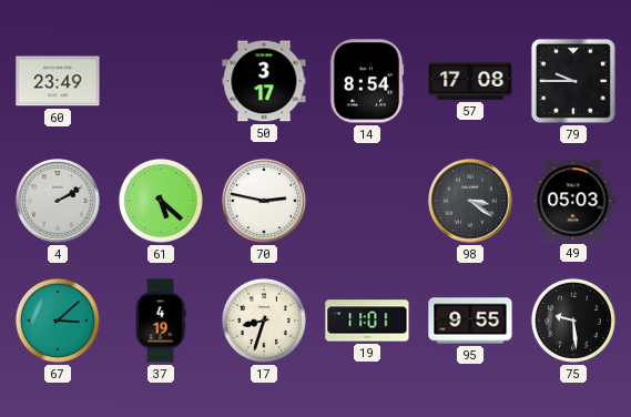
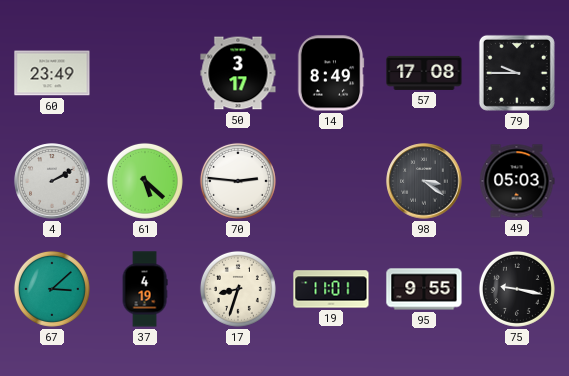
14: 8:54 -> 8:49 (331, 73)
70: 2:47 -> 2:46 (238, 181)
75: 9:29 -> 9:17 (517, 289)
